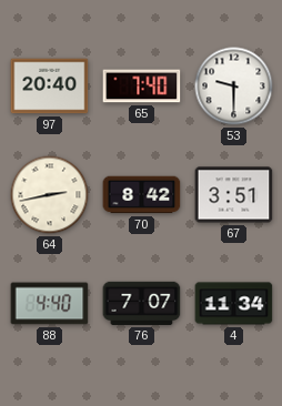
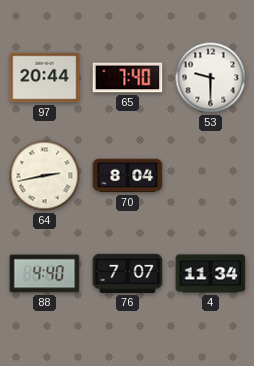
97: 20:40 -> 20:44 (45, 78)
70: 8:42 -> 8:04 (128, 176)
67: 3:51 -> none (234, 195)
